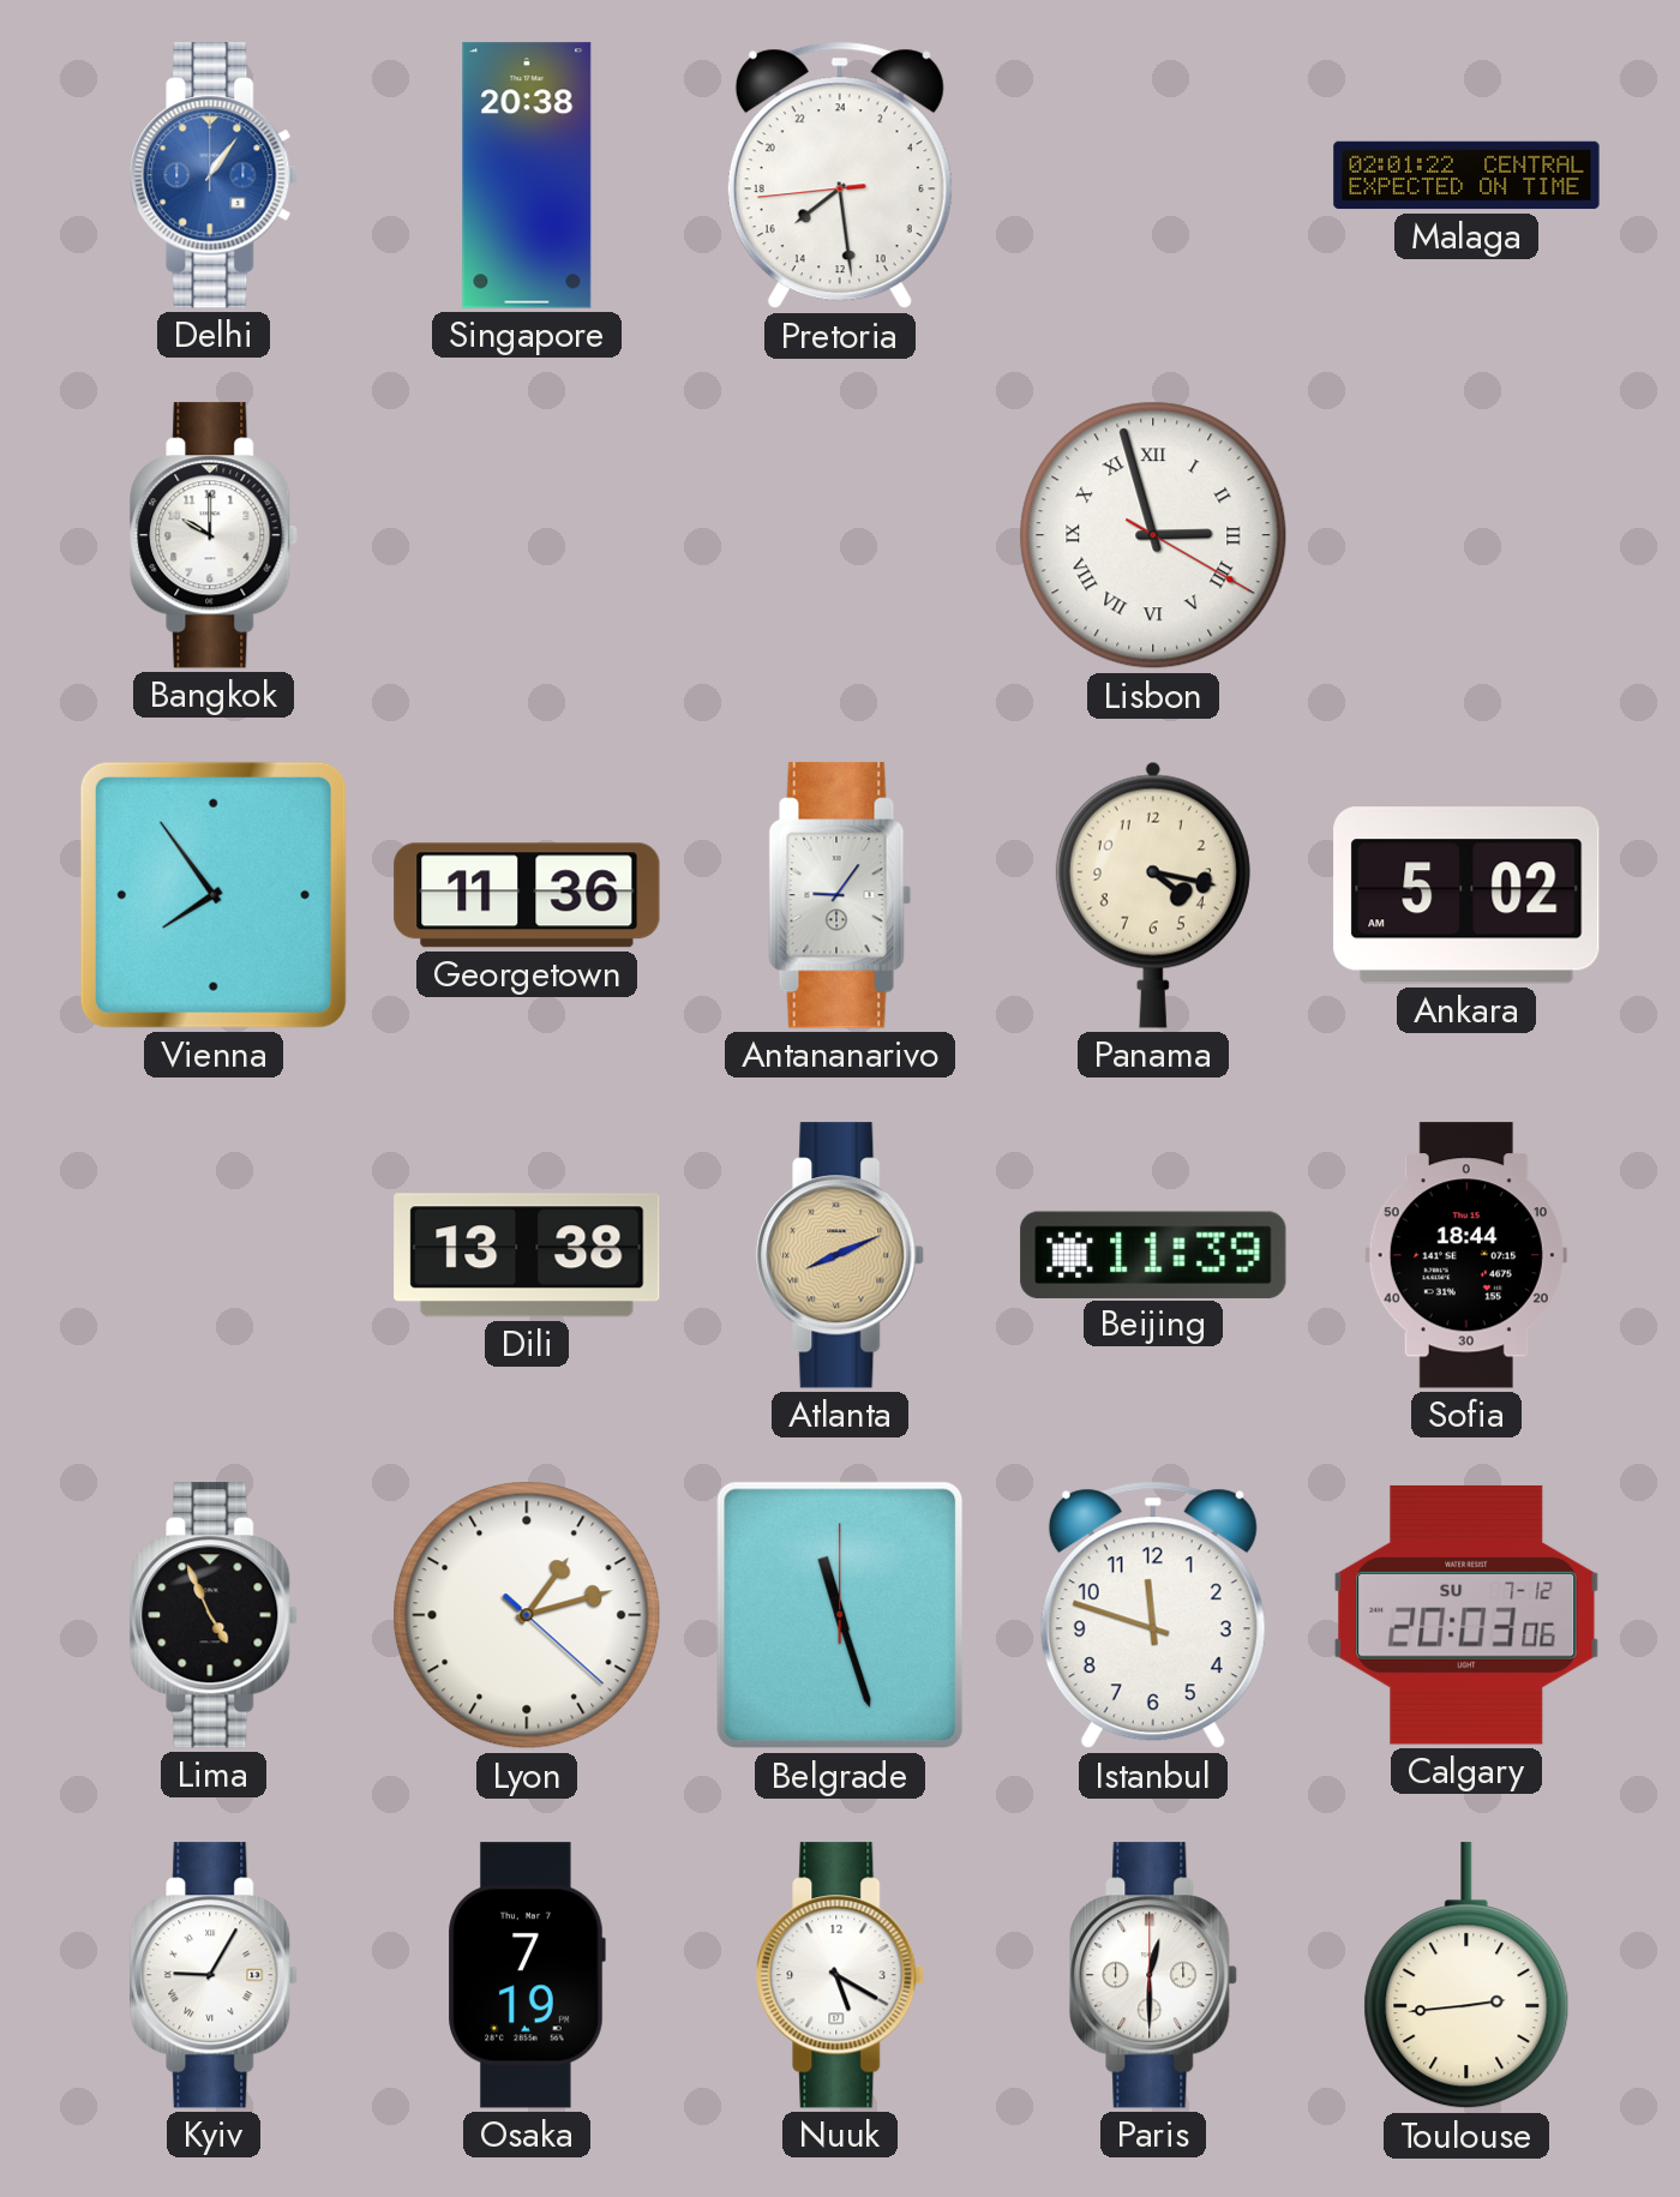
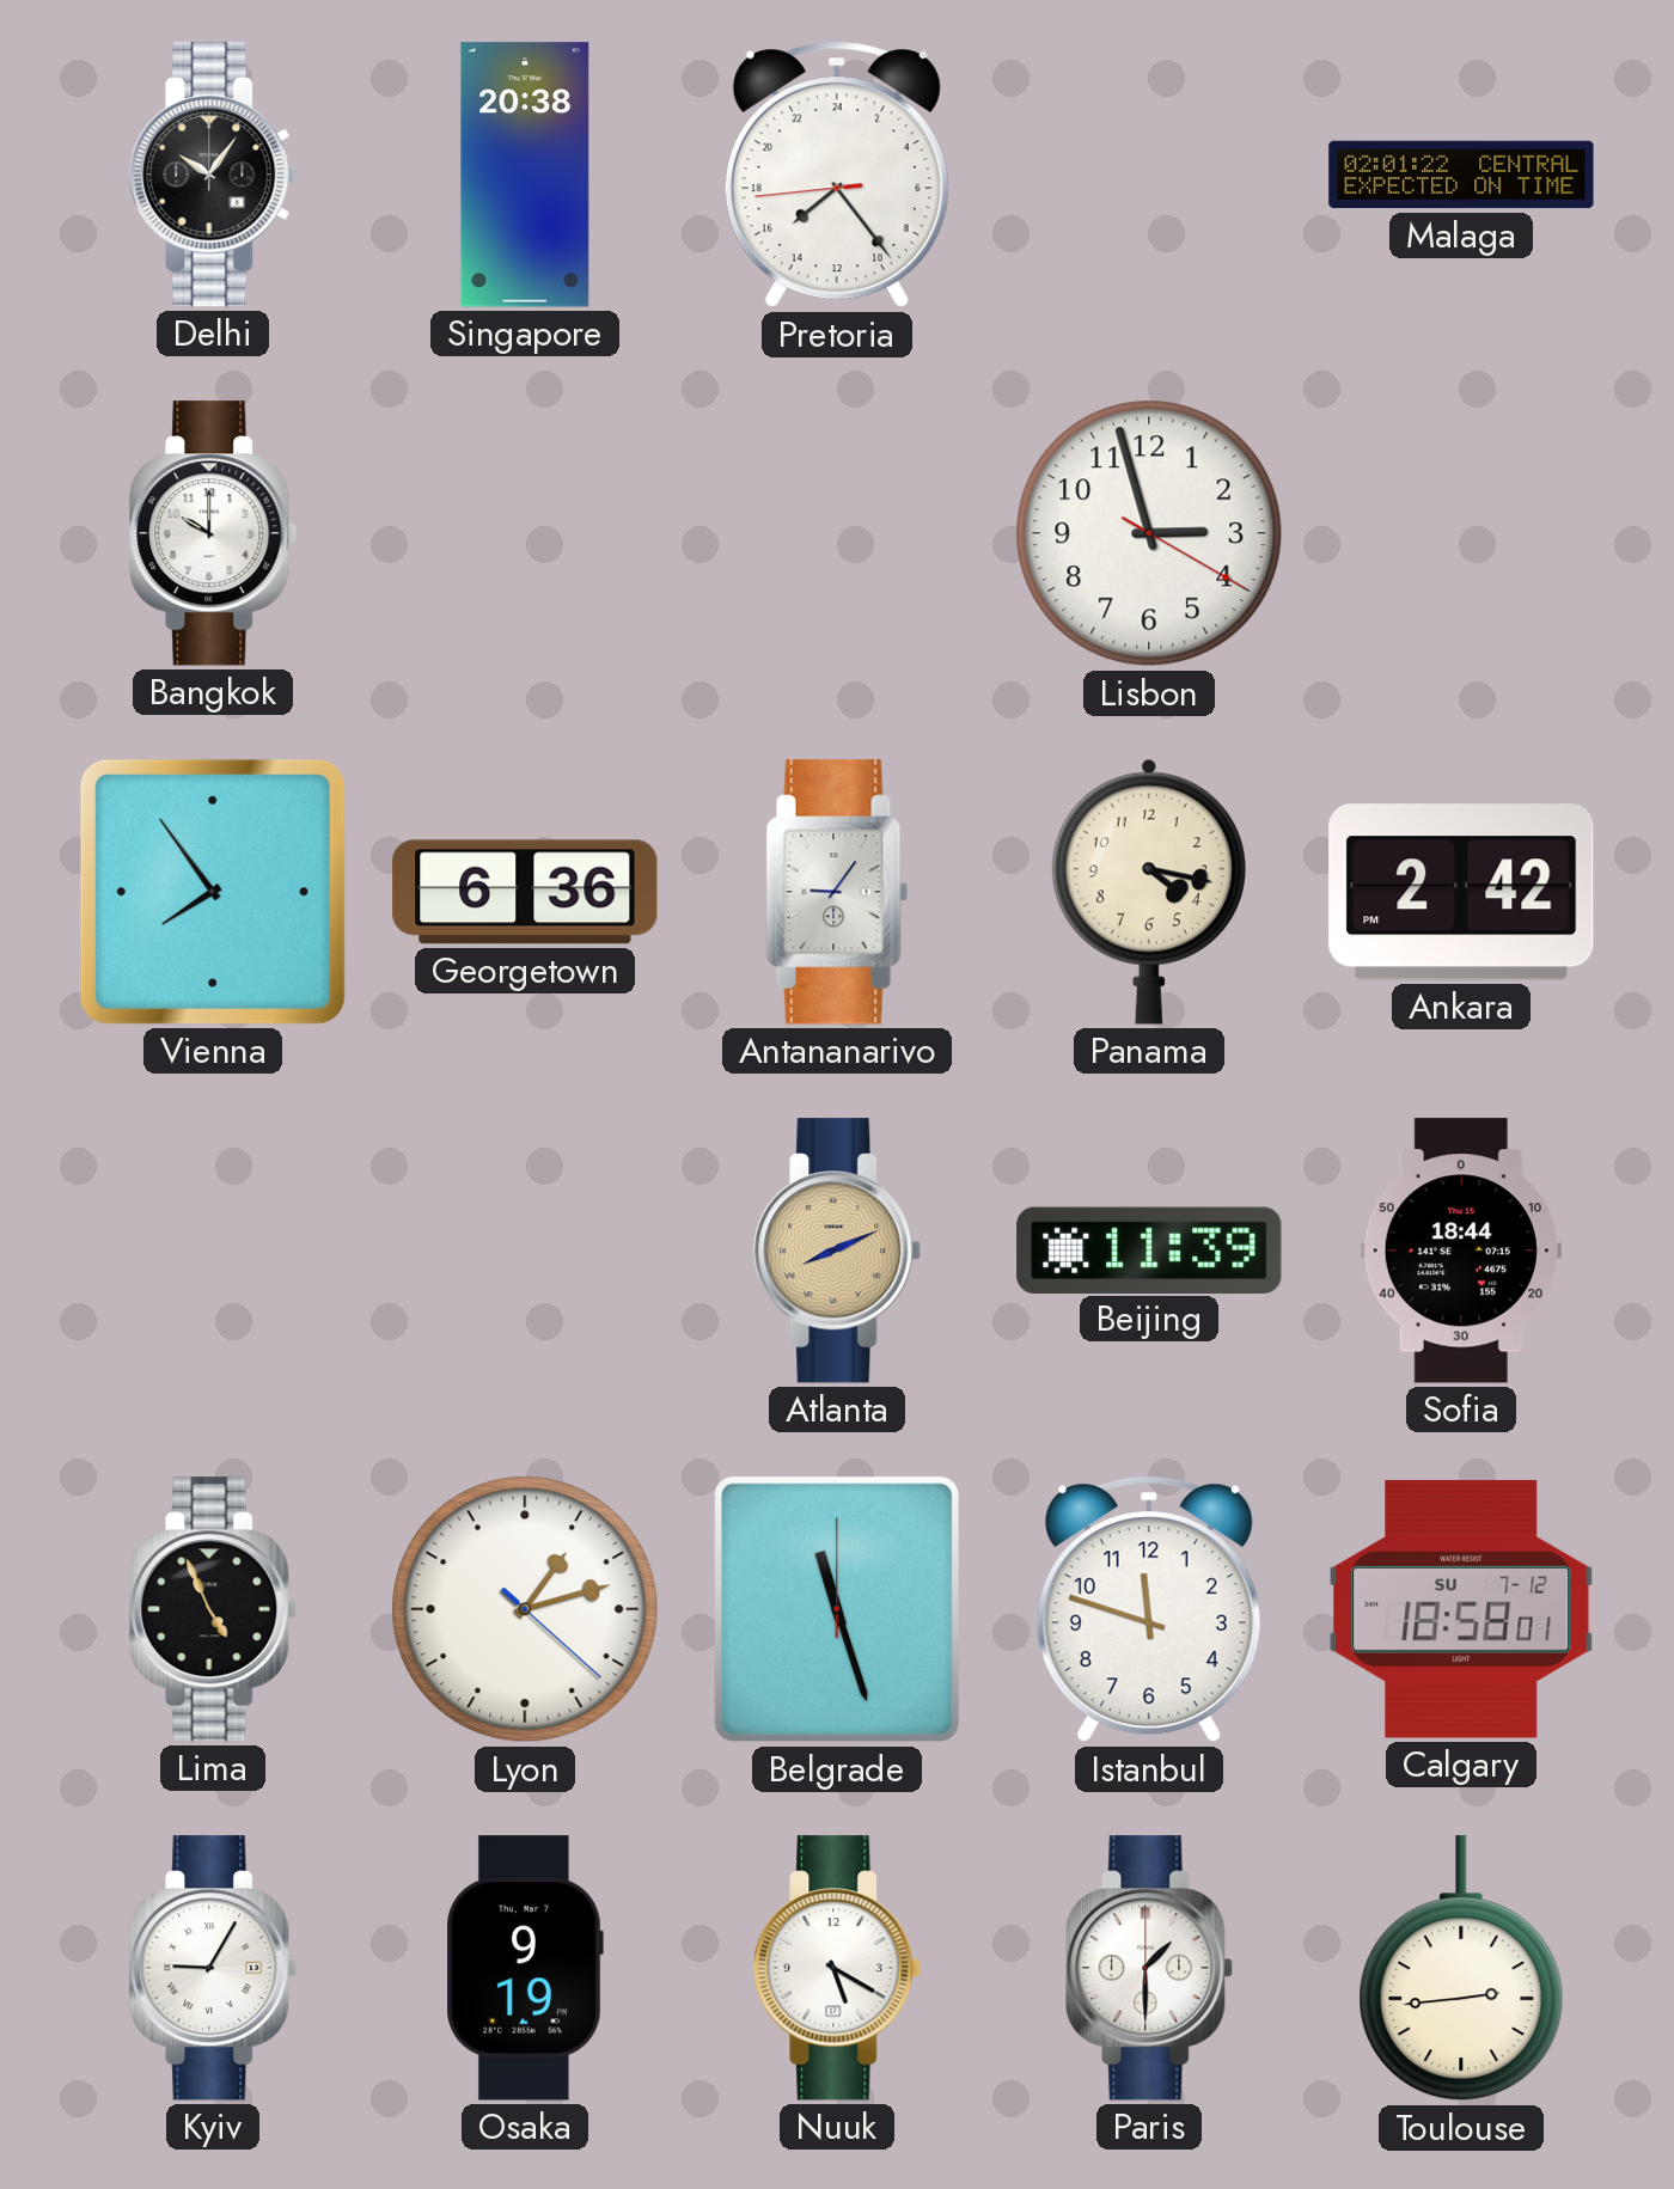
Delhi: 1:06 -> 10:06 (214, 175)
Delhi dial: blue -> black (214, 175)
Pretoria: 15:28 -> 15:23 (837, 175)
Lisbon numerals: Roman -> Arabic (1149, 533)
Georgetown: 11:36 -> 6:36 (525, 892)
Ankara: 5:02 -> 2:42 (1461, 892)
Dili: 13:38 -> none (527, 1255)
Calgary: 20:03 -> 18:58 (1461, 1609)
Osaka: 7:19 -> 9:19 (525, 1968)
Paris: 12:30 -> 1:30 (1150, 1968)
